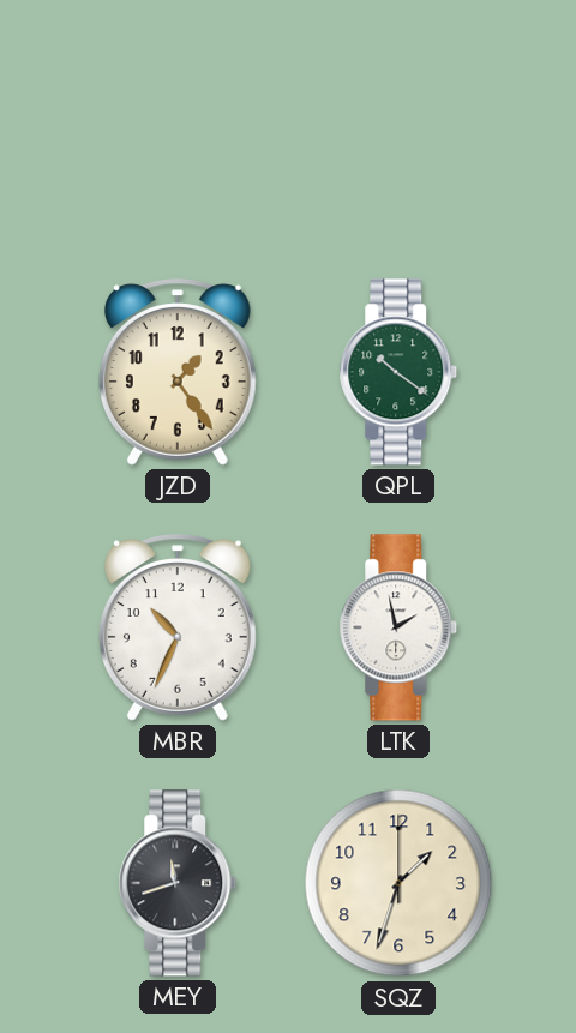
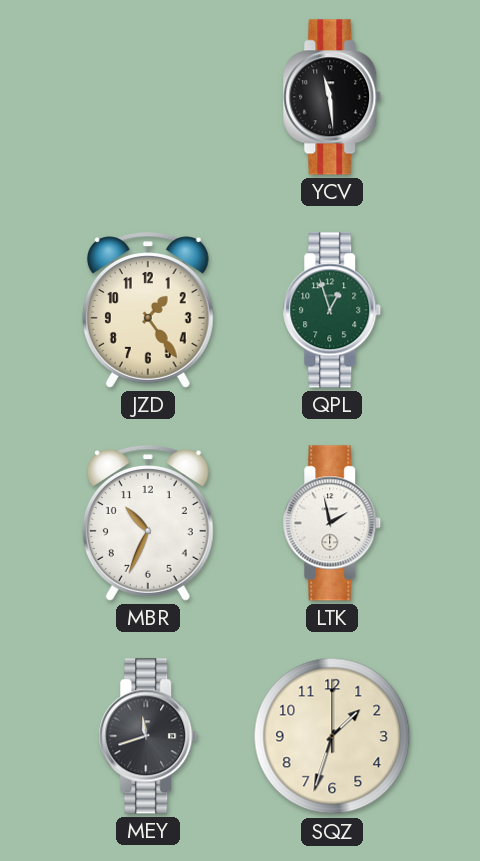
YCV: none -> 11:29 (332, 97)
QPL: 10:21 -> 12:57 (332, 310)
